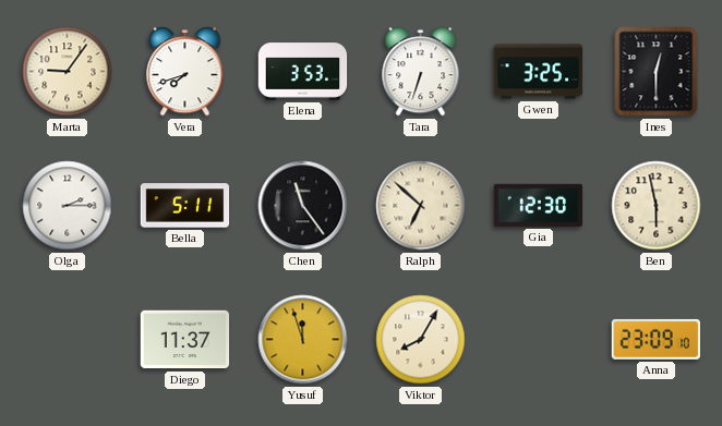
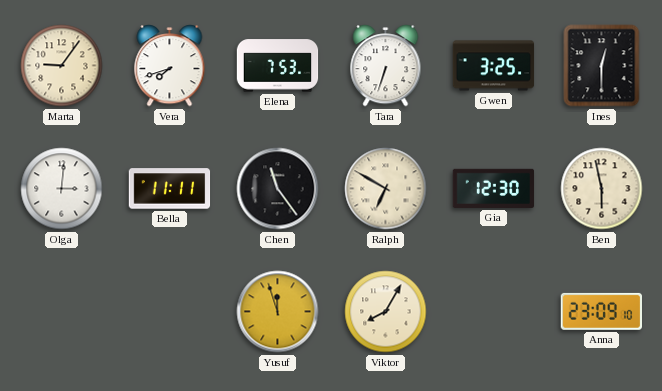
Elena: 3:53 -> 7:53 (278, 66)
Olga: 2:15 -> 3:01 (62, 189)
Bella: 5:11 -> 11:11 (170, 189)
Ralph: 6:52 -> 6:50 (386, 189)
Diego: 11:37 -> none (185, 340)
